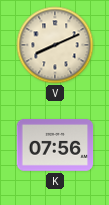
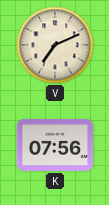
V: 8:11 -> 7:11 (55, 45)
